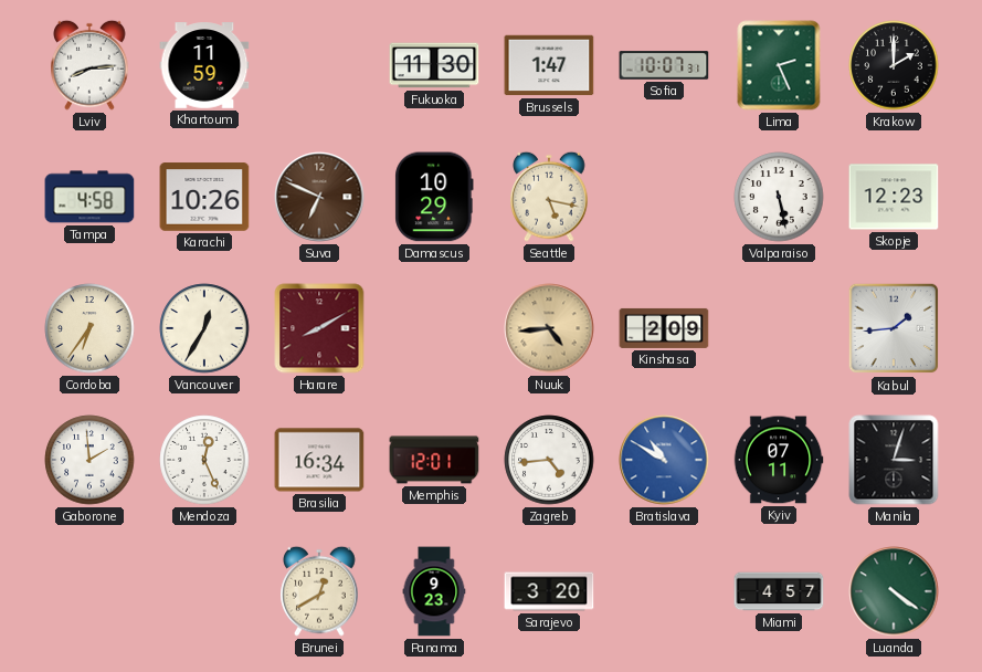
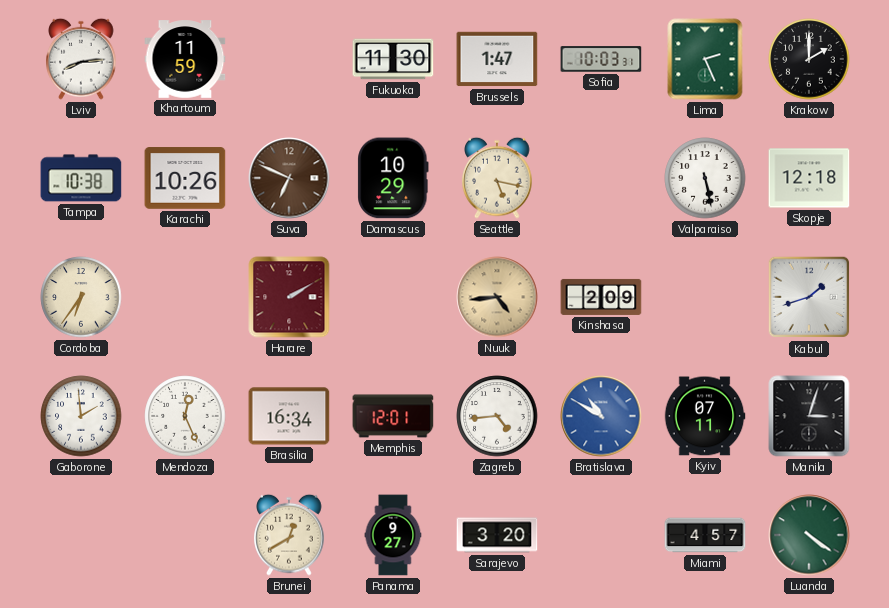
Sofia: 10:07 -> 10:03 (601, 59)
Tampa: 4:58 -> 10:38 (81, 178)
Skopje: 12:23 -> 12:18 (809, 178)
Vancouver: 12:35 -> none (204, 328)
Harare: 8:10 -> 2:10 (289, 297)
Kabul: 1:44 -> 1:42 (809, 297)
Panama: 9:23 -> 9:27 (393, 535)
